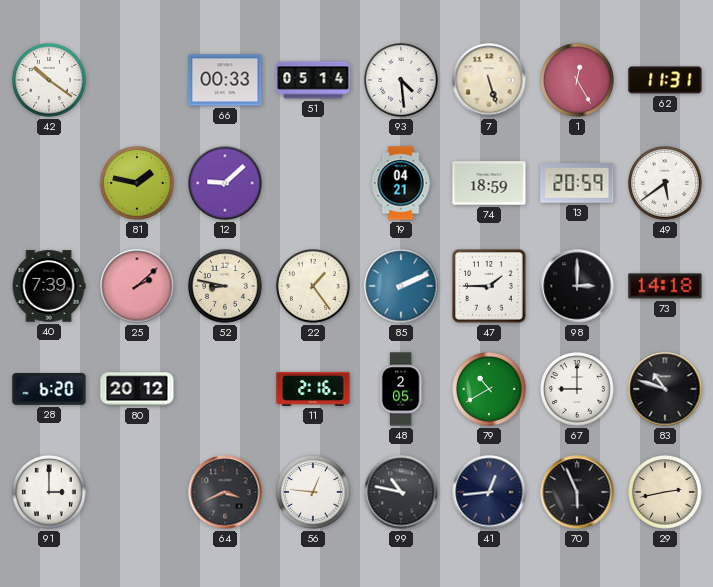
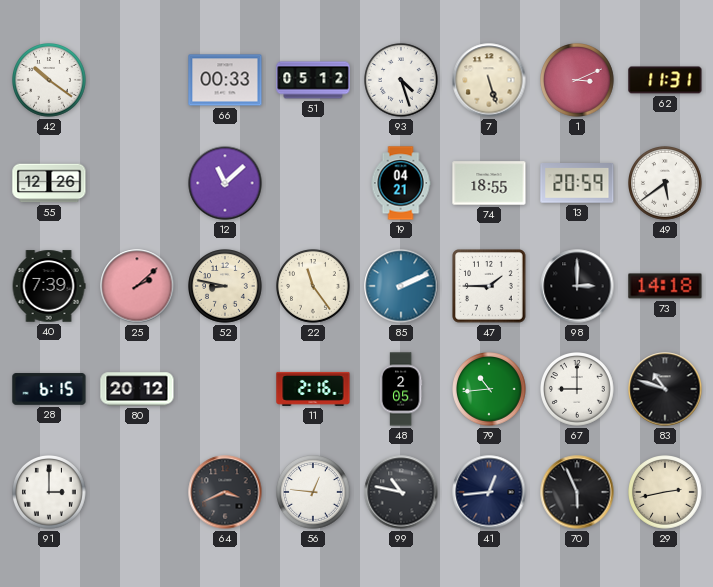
51: 05:14 -> 05:12 (313, 80)
93: 4:29 -> 4:27 (402, 81)
1: 12:25 -> 3:11 (578, 81)
55: none -> 12:26 (49, 183)
81: 1:47 -> none (138, 184)
12: 9:08 -> 11:08 (225, 183)
74: 18:59 -> 18:55 (489, 183)
22: 1:24 -> 11:24 (314, 287)
28: 6:20 -> 6:15 (49, 389)
79: 10:40 -> 10:44 (490, 390)
